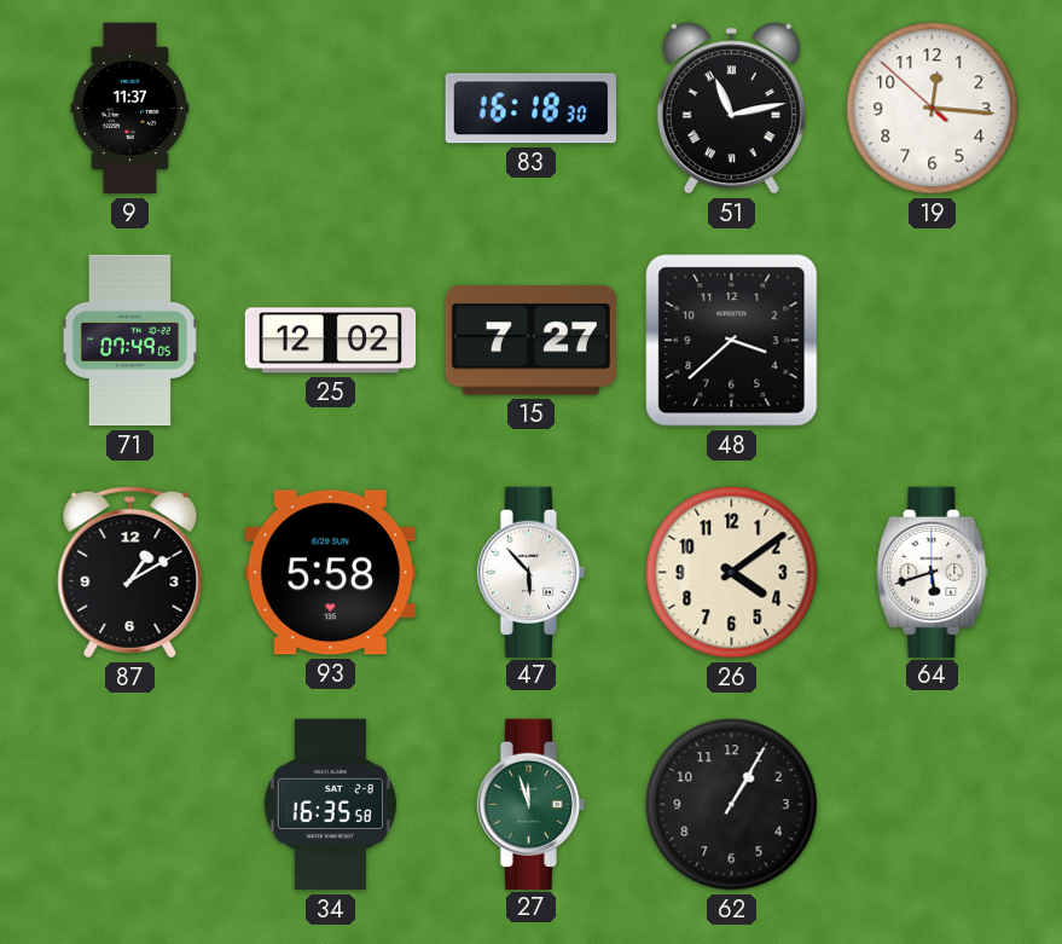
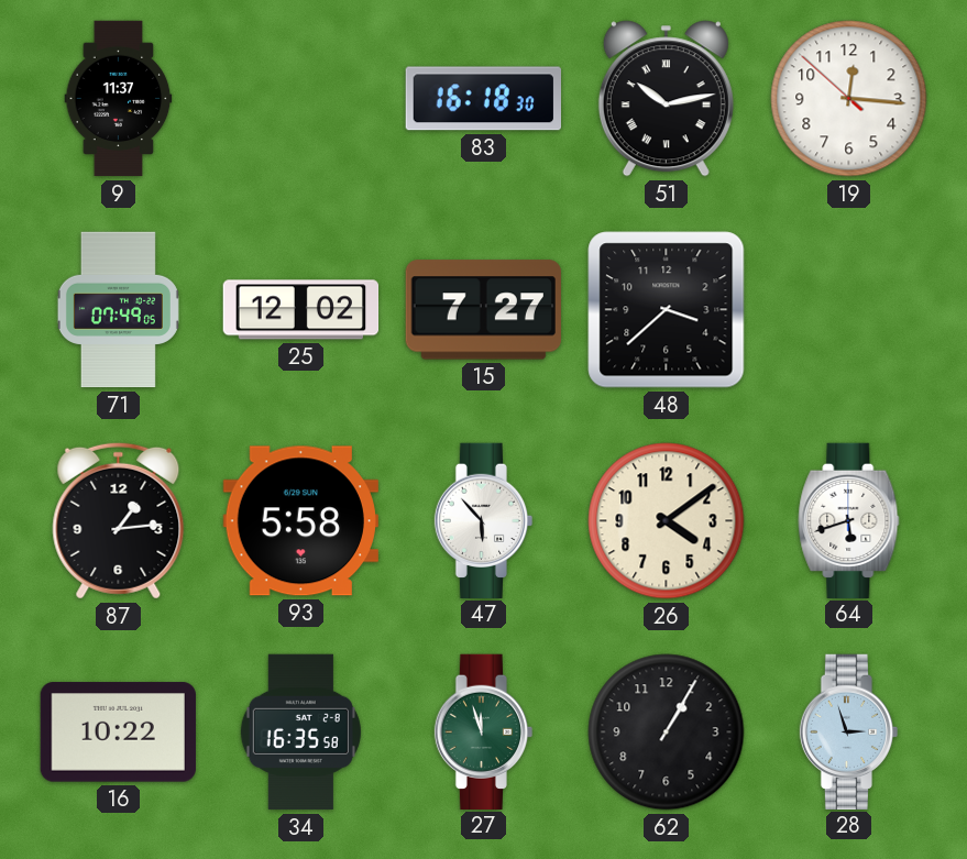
51: 11:13 -> 10:13 (666, 99)
87: 1:10 -> 1:14 (119, 520)
16: none -> 10:22 (118, 733)
28: none -> 2:57 (849, 731)
